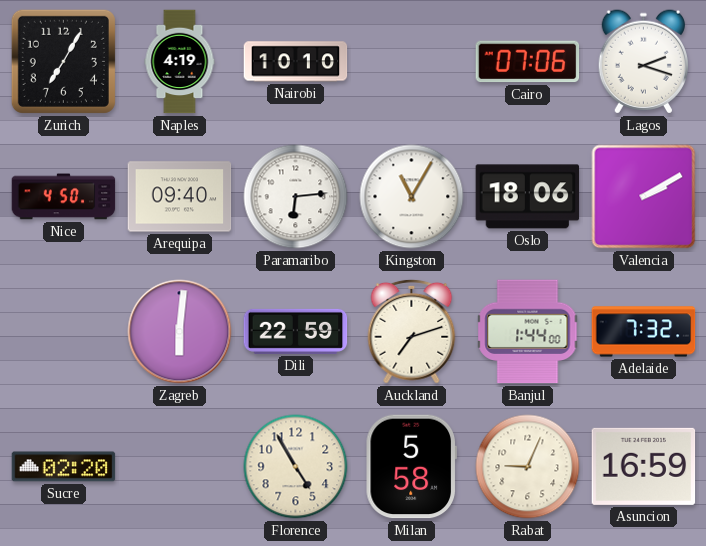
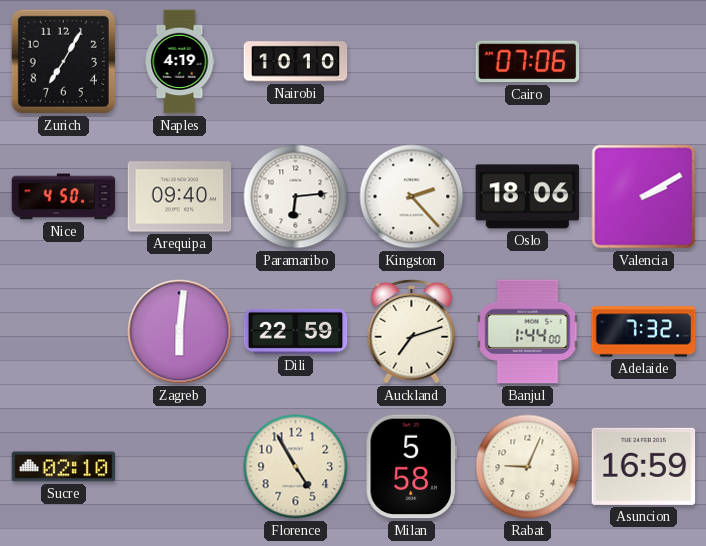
Lagos: 2:18 -> none (643, 62)
Kingston: 11:05 -> 2:23 (412, 197)
Sucre: 02:20 -> 02:10 (64, 467)
